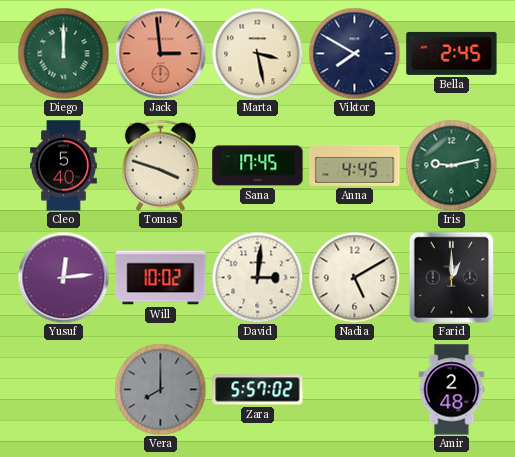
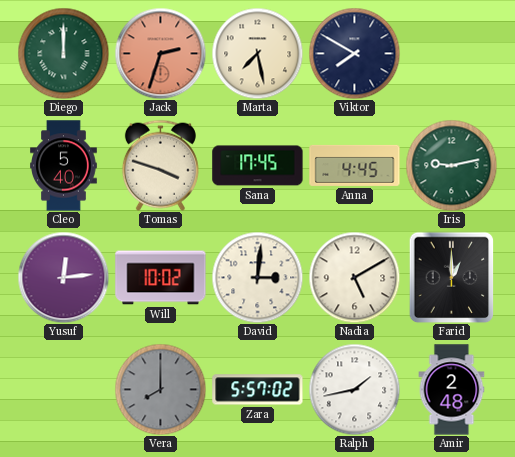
Jack: 2:59 -> 2:33 (160, 53)
Marta: 3:28 -> 7:28 (257, 53)
Bella: 2:45 -> none (452, 53)
Ralph: none -> 1:43 (354, 389)
